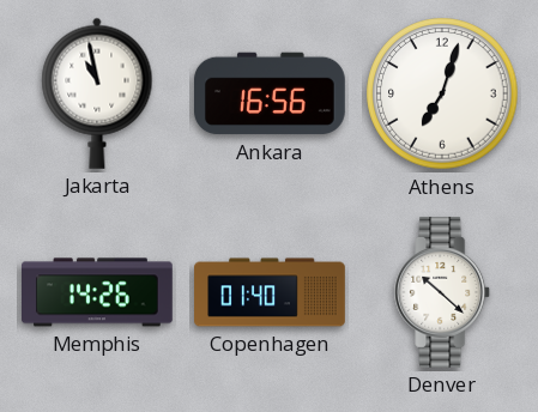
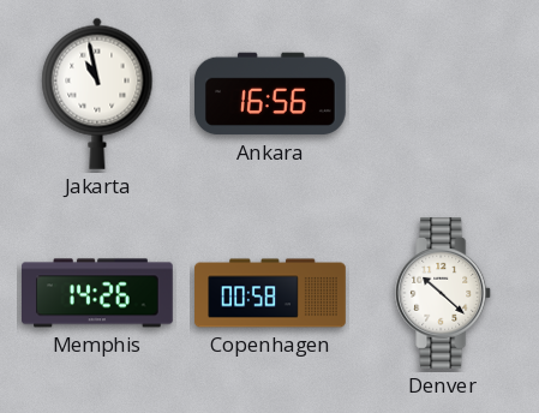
Athens: 7:03 -> none (442, 93)
Copenhagen: 01:40 -> 00:58 (270, 293)
